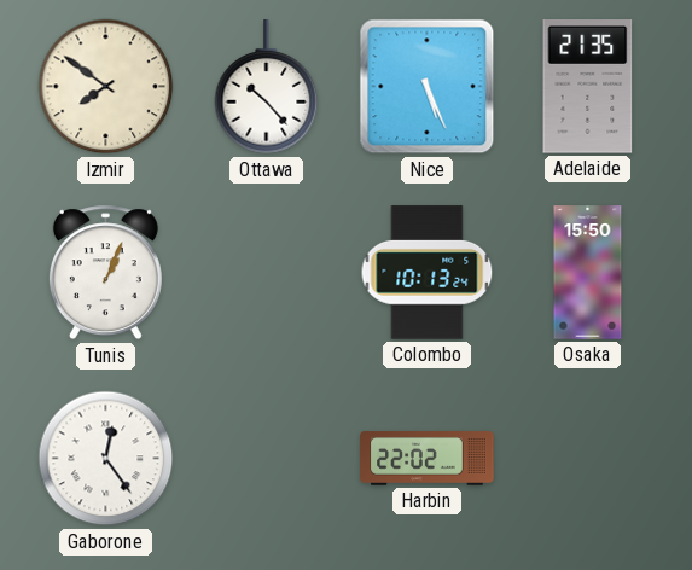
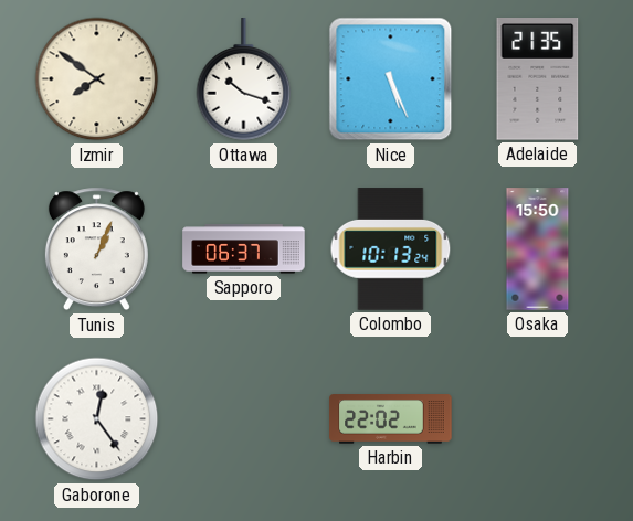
Ottawa: 10:23 -> 10:18 (244, 79)
Sapporo: none -> 06:37 (244, 249)
